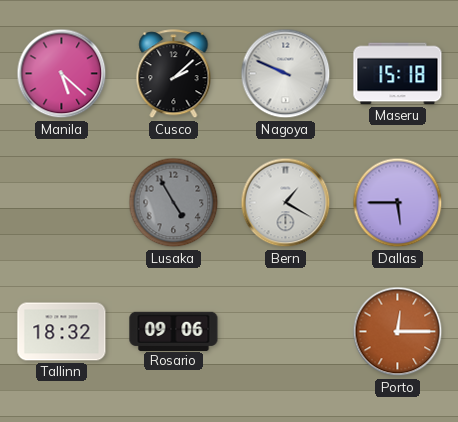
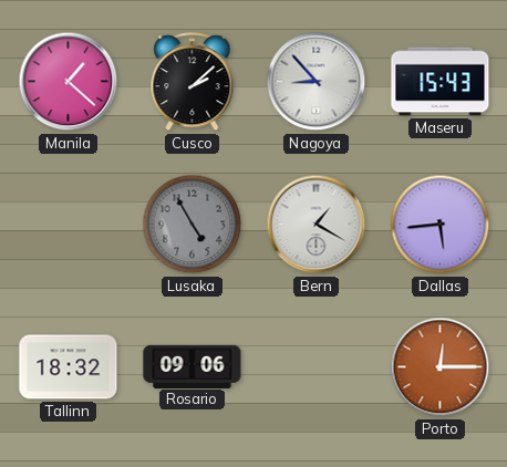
Manila: 5:22 -> 1:22 (69, 82)
Nagoya: 9:49 -> 8:53 (317, 82)
Maseru: 15:18 -> 15:43 (441, 82)
Dallas: 5:45 -> 5:44 (441, 225)
